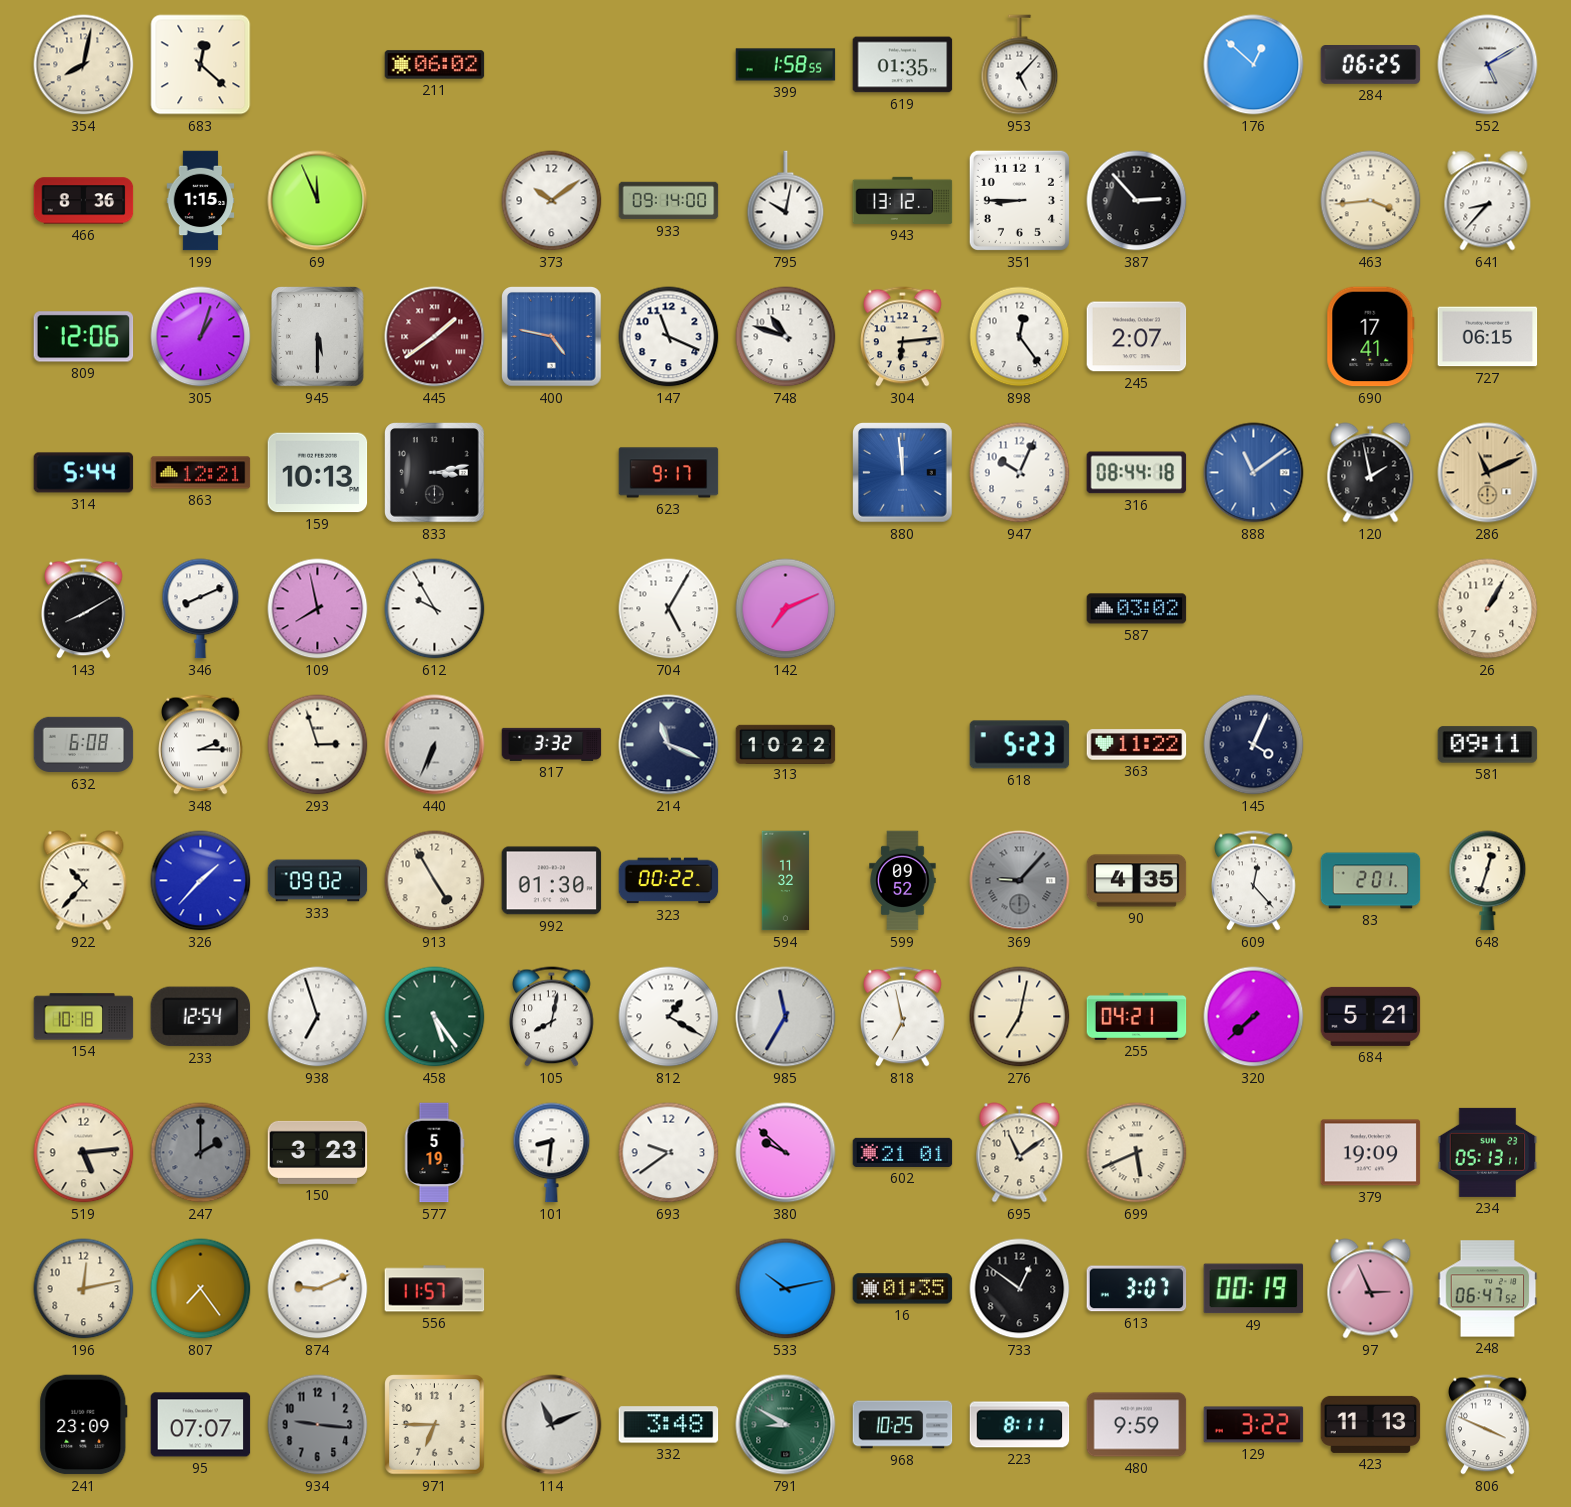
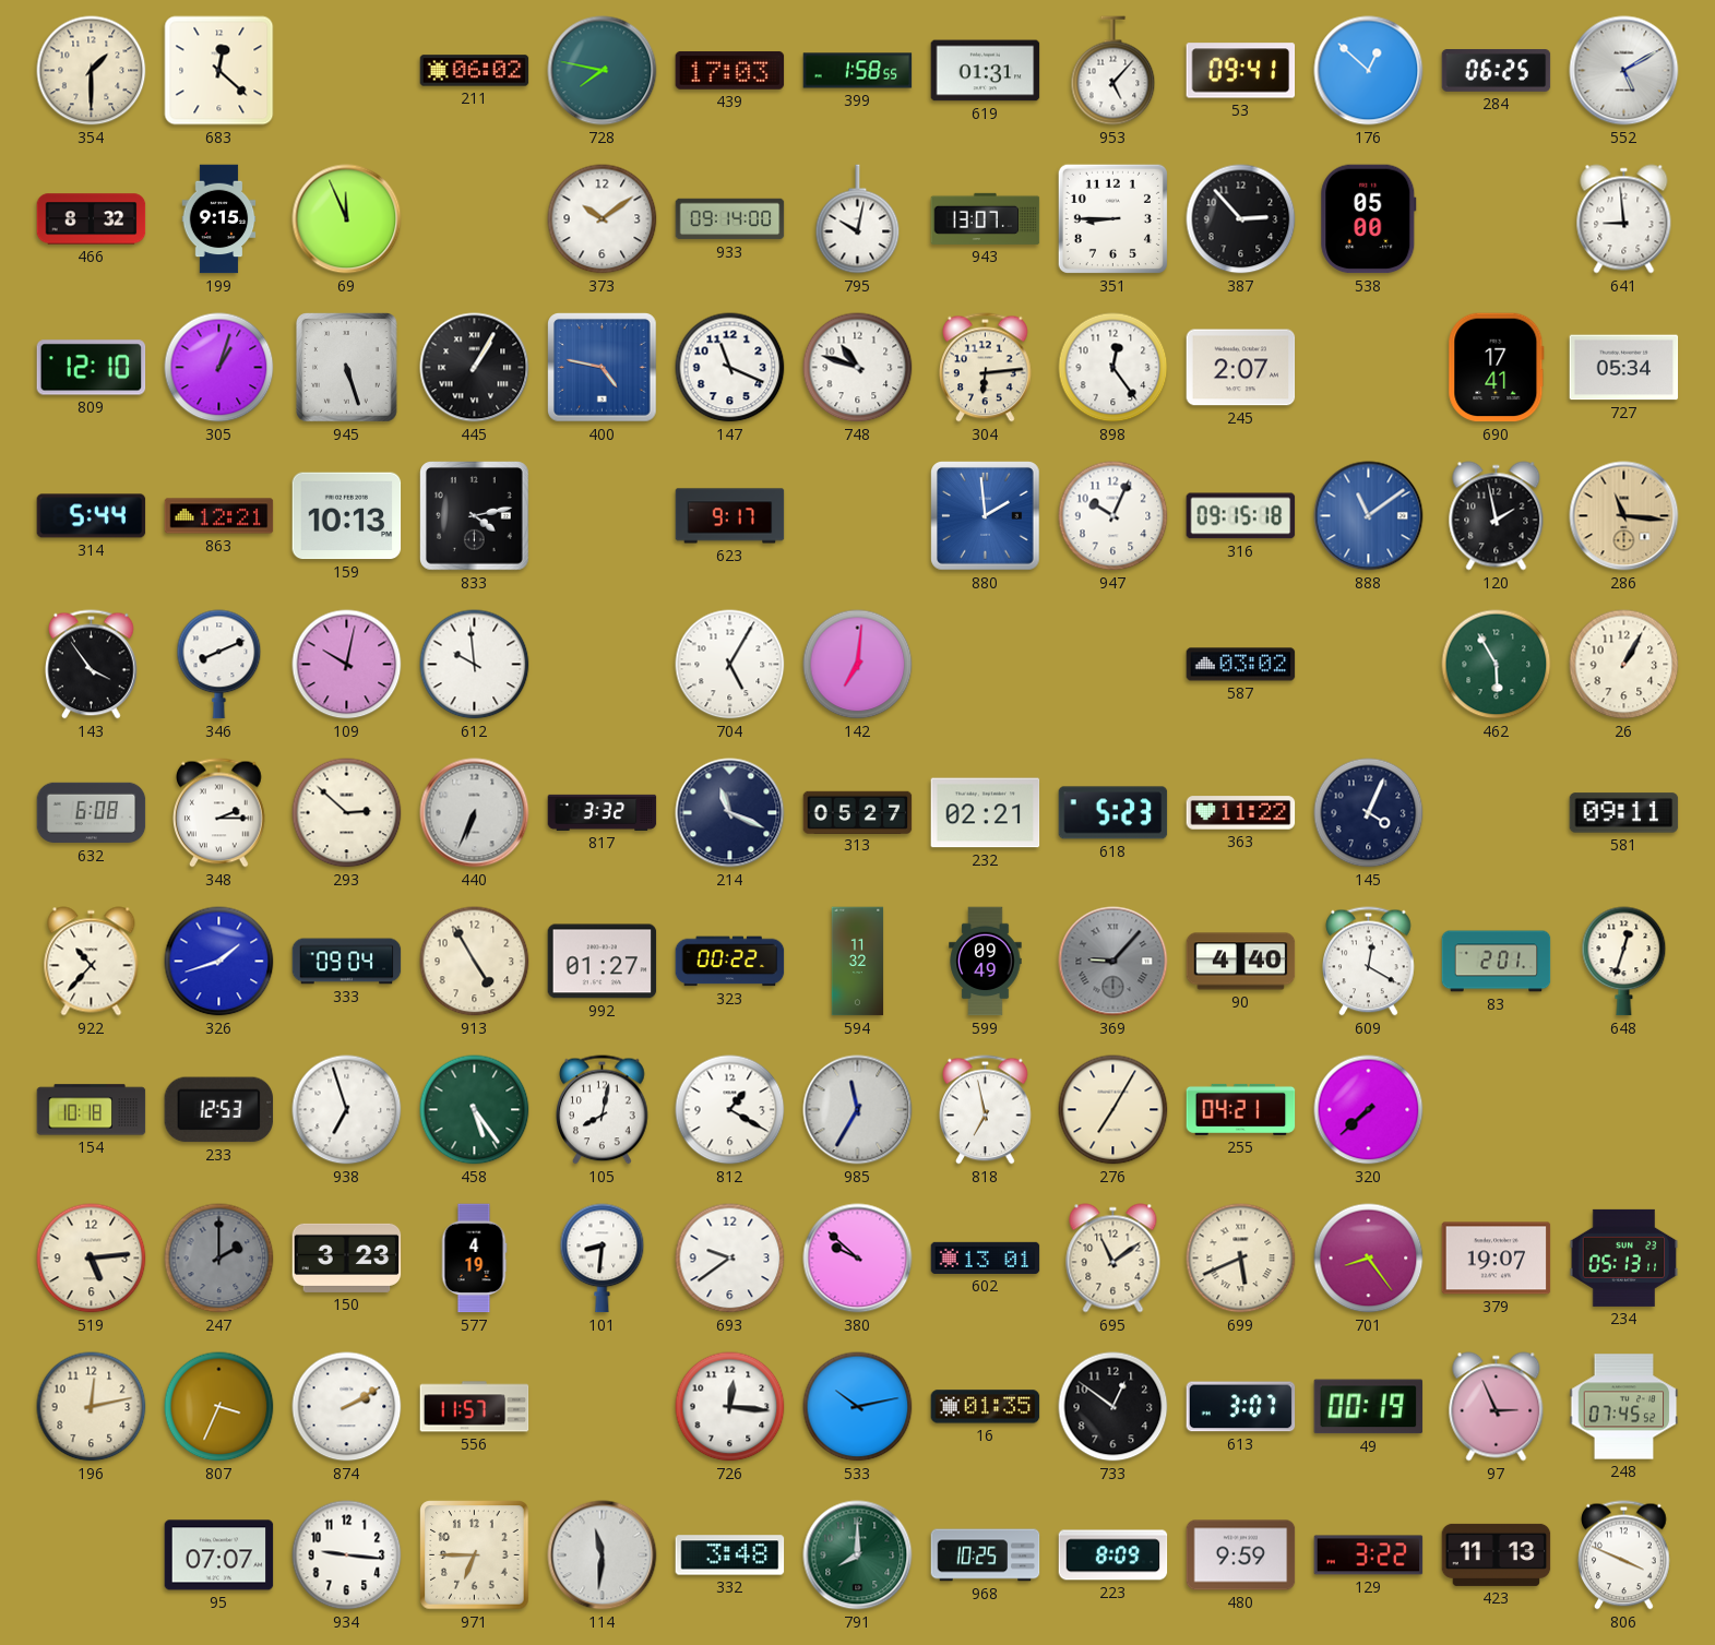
354: 8:02 -> 1:30 (92, 71)
728: none -> 7:47 (603, 71)
439: none -> 17:03 (730, 71)
619: 01:35 -> 01:31 (986, 71)
53: none -> 09:41 (1241, 71)
466: 8:36 -> 8:32 (92, 219)
199: 1:15 -> 9:15 (219, 219)
943: 13:12 -> 13:07 (986, 218)
538: none -> 05:00 (1369, 219)
463: 3:44 -> none (1371, 201)
641: 8:37 -> 8:59 (1624, 219)
809: 12:06 -> 12:10 (92, 368)
945: 5:30 -> 5:27 (347, 368)
445: 1:39 -> 1:05 (475, 368)
445 dial: burgundy -> black (475, 368)
727: 06:15 -> 05:34 (1624, 368)
833: 3:13 -> 4:13 (475, 516)
880: 11:59 -> 1:59 (986, 516)
316: 08:44 -> 09:15 (1241, 516)
286: 11:11 -> 11:16 (1624, 516)
143: 8:10 -> 3:54 (92, 665)
109: 7:58 -> 10:02 (347, 665)
612: 9:55 -> 9:59 (475, 665)
142: 7:11 -> 7:01 (858, 665)
462: none -> 5:55 (1497, 665)
293: 2:57 -> 2:52 (347, 813)
313: 10:22 -> 05:27 (858, 812)
232: none -> 02:21 (986, 813)
326: 1:37 -> 1:42 (219, 962)
333: 09:02 -> 09:04 (347, 962)
992: 01:30 -> 01:27 (603, 962)
599: 09:52 -> 09:49 (986, 962)
90: 4:35 -> 4:40 (1241, 962)
609: 12:23 -> 12:20 (1369, 962)
233: 12:54 -> 12:53 (219, 1110)
276: 7:02 -> 7:05 (1113, 1110)
684: 5:21 -> none (1371, 1016)
577: 5:19 -> 4:19 (474, 1259)
602: 21:01 -> 13:01 (986, 1257)
701: none -> 8:24 (1369, 1259)
379: 19:09 -> 19:07 (1497, 1259)
807: 7:24 -> 3:34 (219, 1407)
874: 9:11 -> 2:10 (347, 1407)
726: none -> 12:16 (730, 1407)
248: 06:47 -> 07:45 (1624, 1407)
241: 23:09 -> none (84, 1425)
934 dial: grey -> white (347, 1555)
114: 11:11 -> 11:31 (603, 1555)
791: 8:50 -> 8:00 (858, 1555)
223: 8:11 -> 8:09 (1113, 1555)
